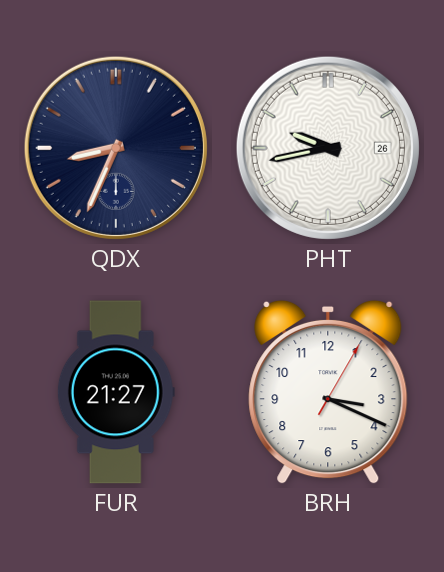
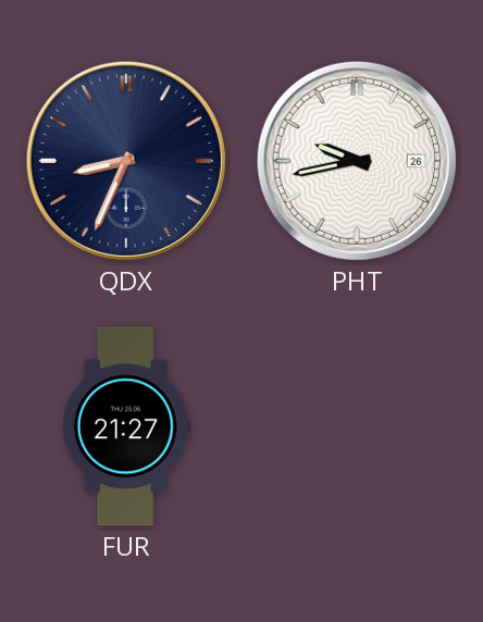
BRH: 3:19 -> none (328, 392)
